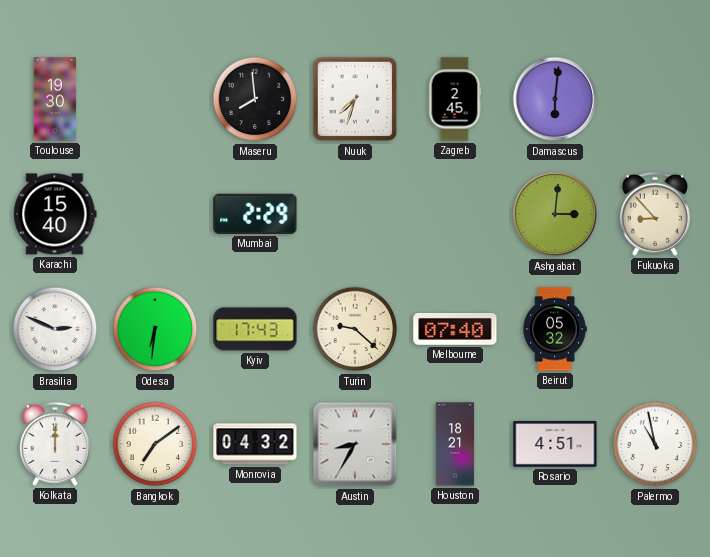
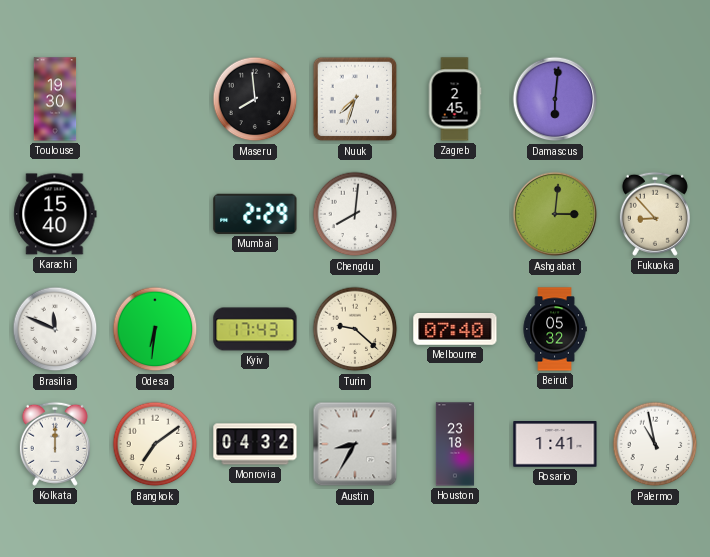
Chengdu: none -> 8:01 (355, 214)
Brasilia: 2:49 -> 11:49 (55, 329)
Houston: 18:21 -> 23:18 (455, 444)
Rosario: 4:51 -> 1:41 (555, 445)
